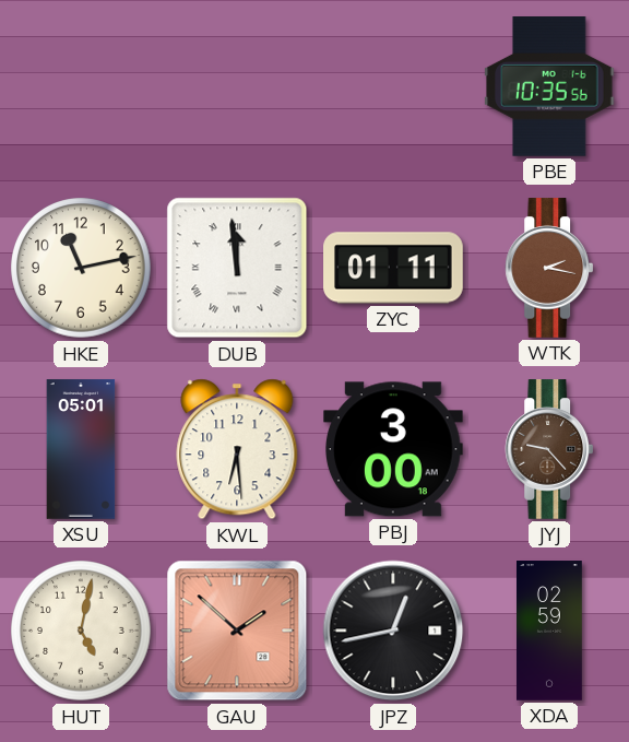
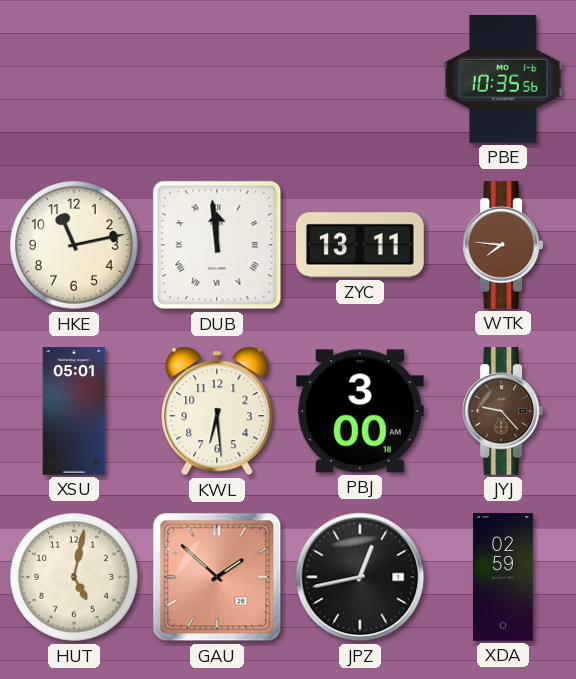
ZYC: 01:11 -> 13:11 (360, 245)
WTK: 2:17 -> 7:46 (503, 245)
